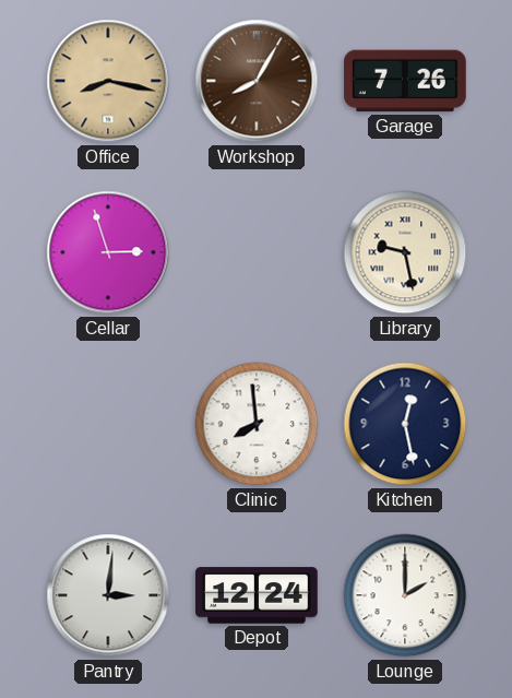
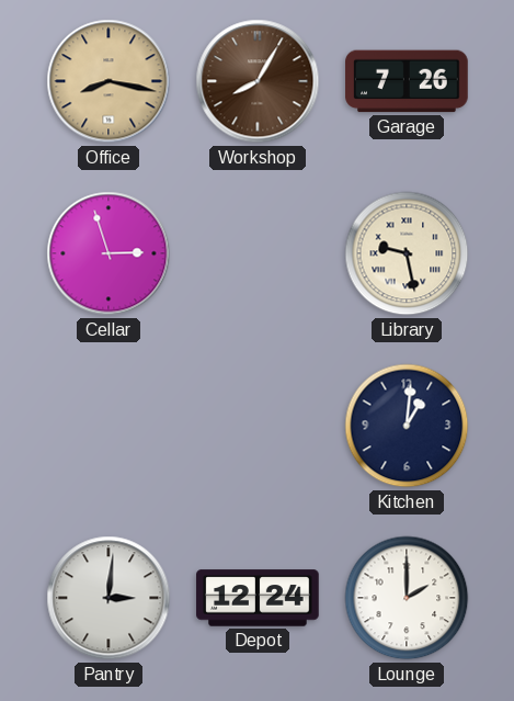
Clinic: 7:59 -> none (257, 424)
Kitchen: 12:28 -> 1:01 (407, 426)
